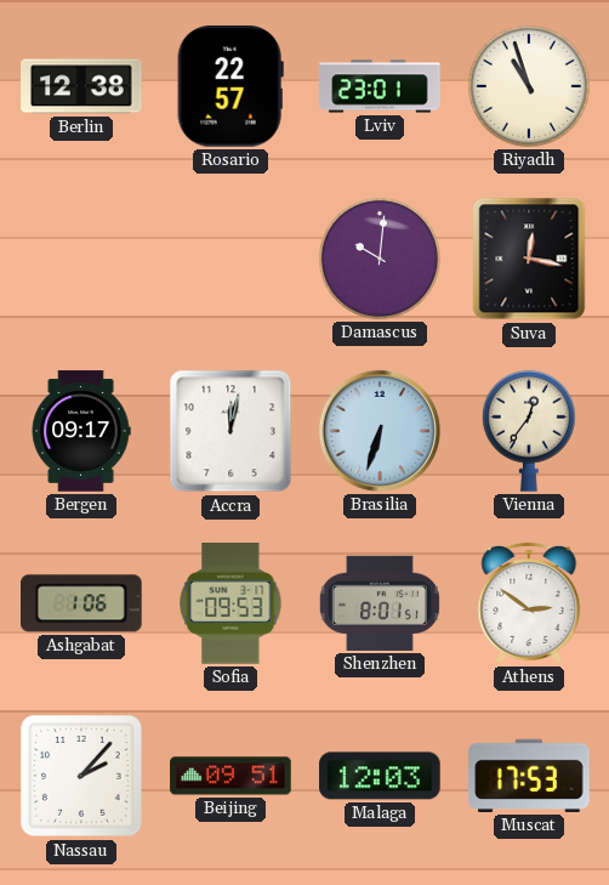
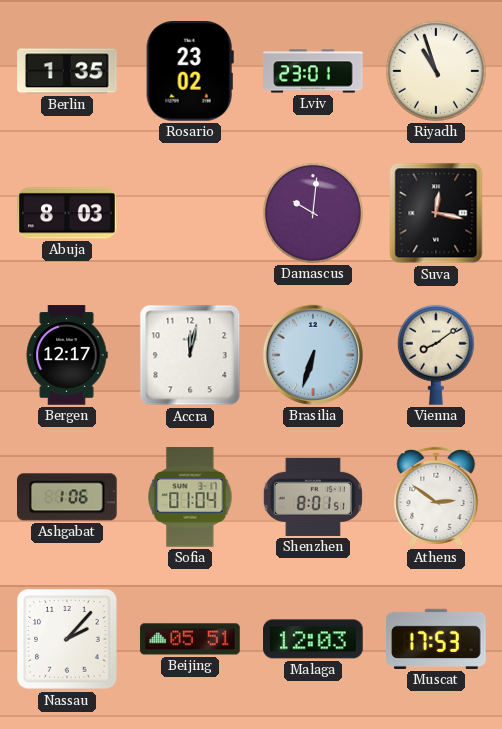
Berlin: 12:38 -> 1:35 (67, 71)
Rosario: 22:57 -> 23:02 (190, 71)
Abuja: none -> 8:03 (67, 213)
Bergen: 09:17 -> 12:17 (67, 355)
Vienna: 12:36 -> 8:09 (436, 355)
Sofia: 09:53 -> 01:04 (190, 497)
Beijing: 09:51 -> 05:51 (190, 639)
